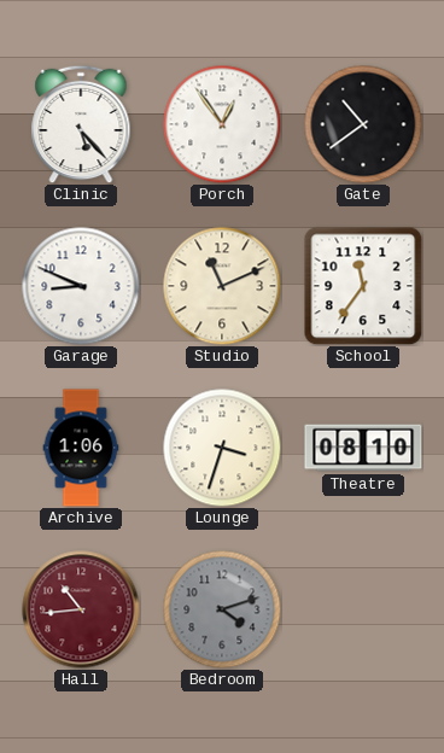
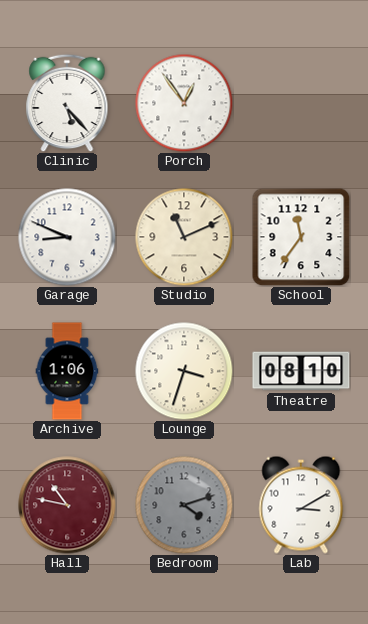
Gate: 10:39 -> none (363, 124)
Hall: 10:44 -> 10:47 (67, 505)
Lab: none -> 3:10 (301, 505)
